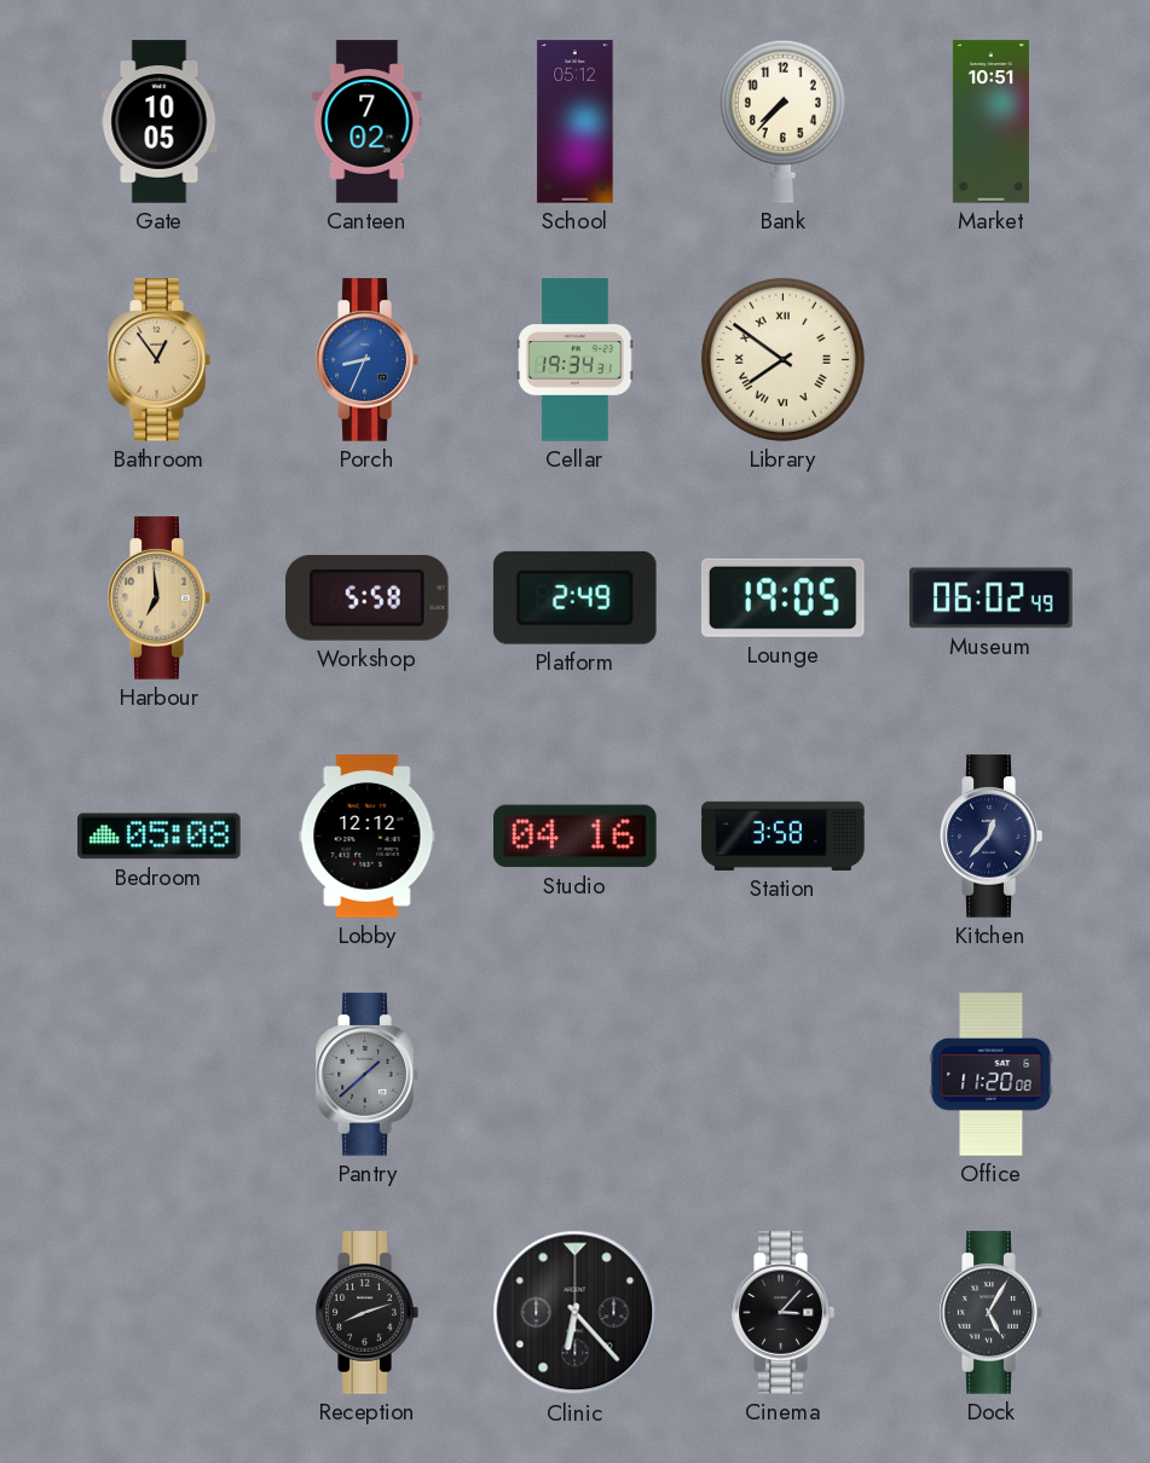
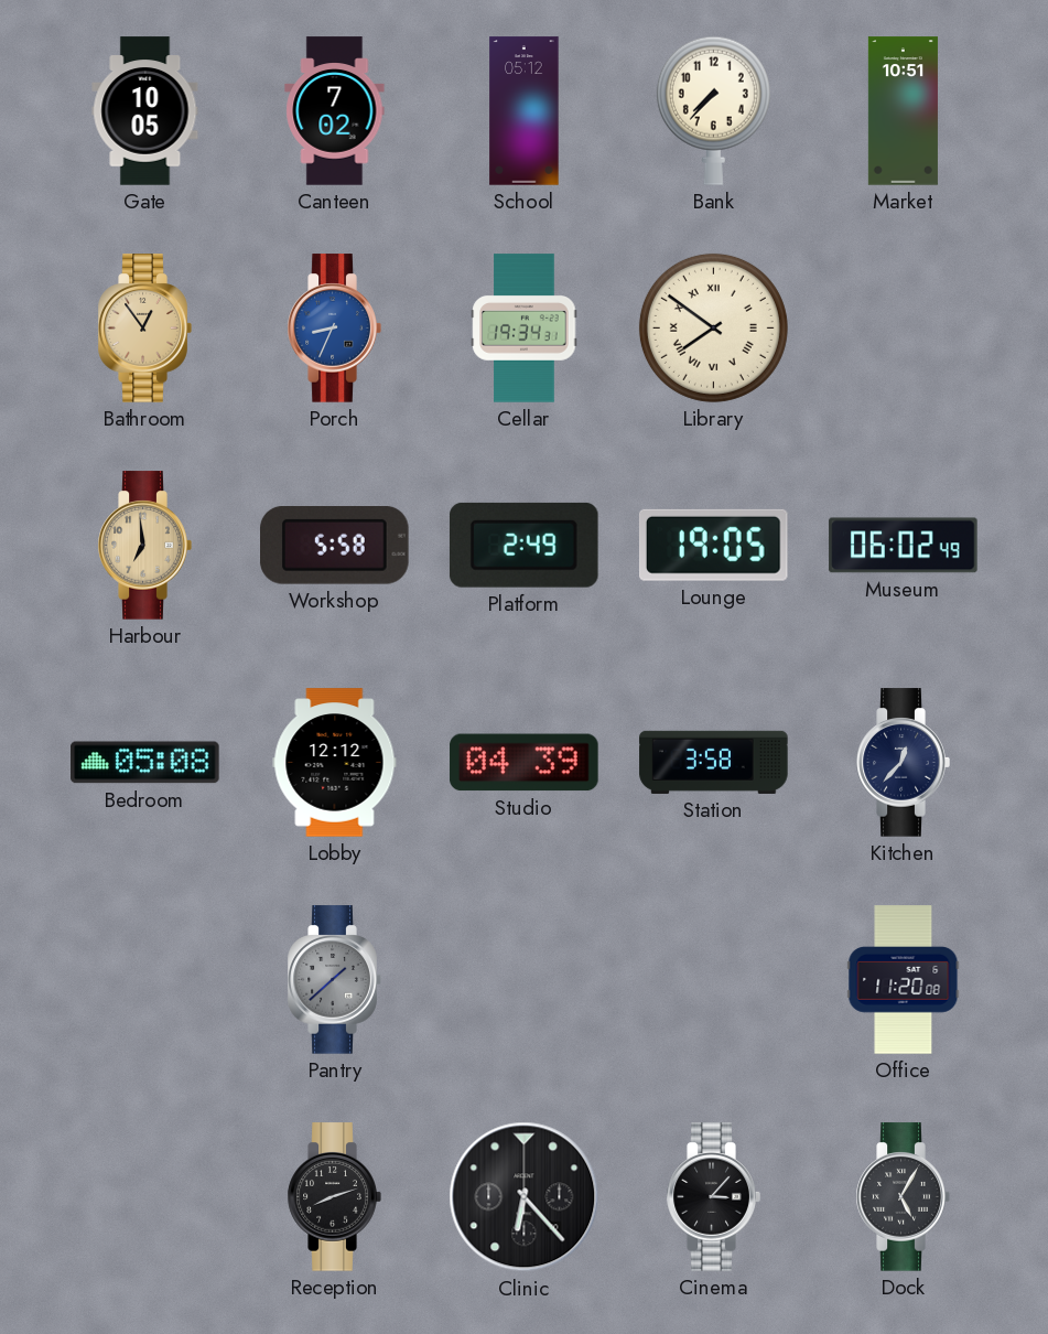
Studio: 04:16 -> 04:39 (525, 763)
